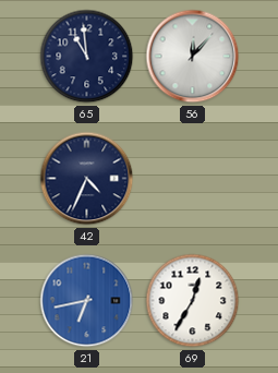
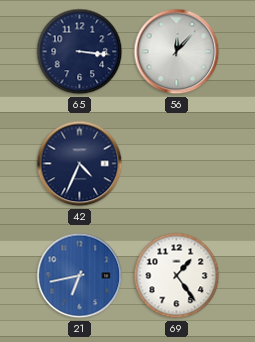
65: 10:59 -> 3:16 (80, 52)
69: 12:35 -> 1:24 (177, 276)
